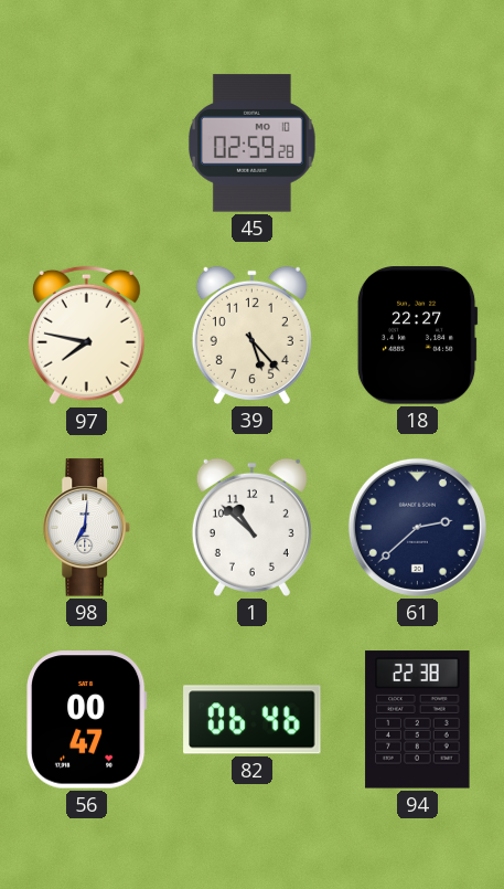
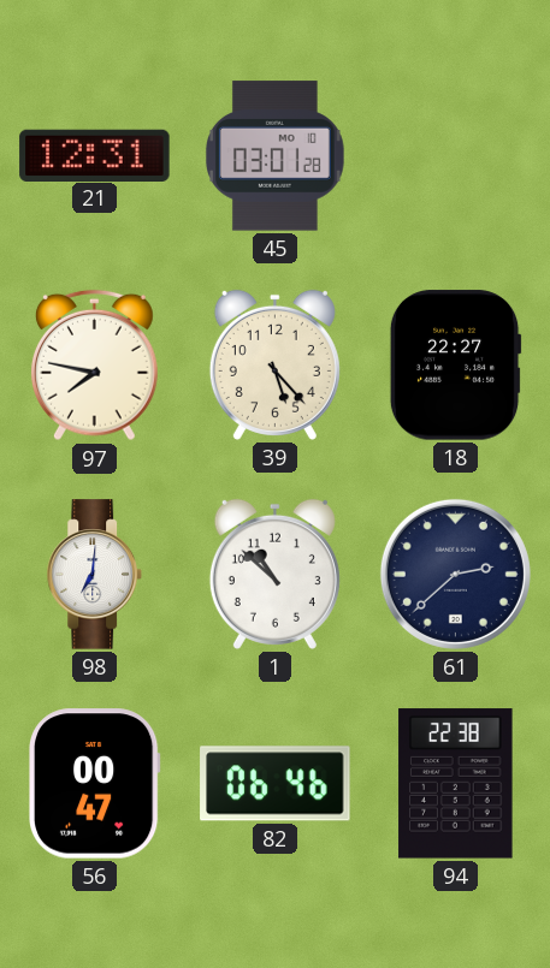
21: none -> 12:31 (95, 155)
45: 02:59 -> 03:01 (274, 156)
